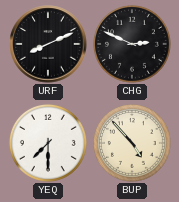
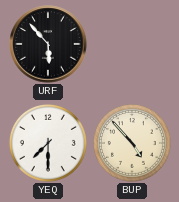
URF: 8:11 -> 5:53 (48, 44)
CHG: 2:49 -> none (132, 44)
